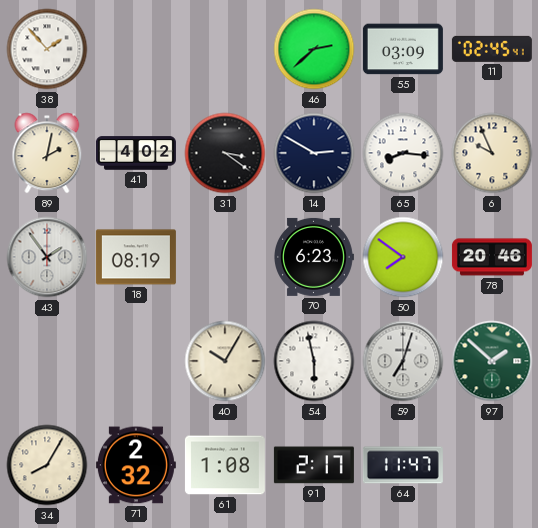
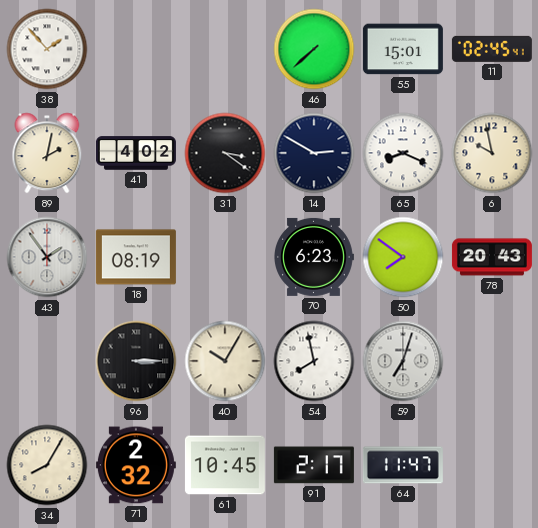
46: 2:38 -> 7:38 (314, 49)
55: 03:09 -> 15:01 (403, 49)
65: 8:16 -> 8:19 (403, 153)
6: 9:56 -> 9:58 (492, 153)
78: 20:46 -> 20:43 (492, 257)
96: none -> 3:15 (136, 361)
54: 5:58 -> 7:58 (314, 361)
97: 1:52 -> none (492, 361)
61: 1:08 -> 10:45 (225, 465)
